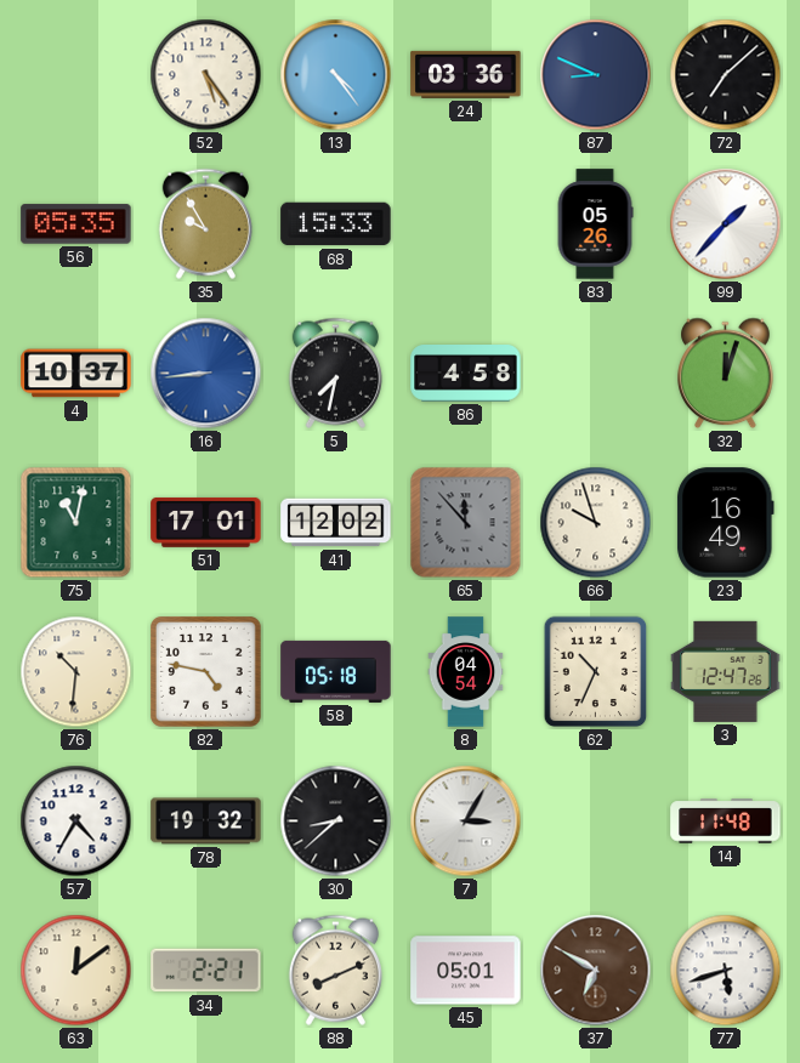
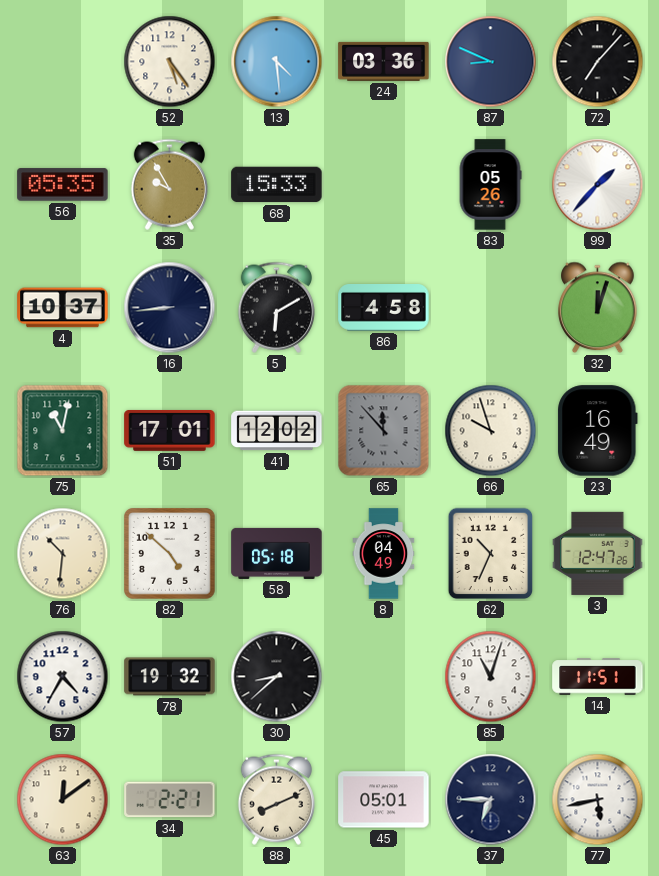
13: 4:24 -> 4:29 (277, 62)
72: 7:08 -> 7:07 (598, 62)
16 dial: blue -> navy (170, 308)
5: 7:32 -> 6:10 (276, 307)
82: 4:47 -> 4:52 (170, 554)
8: 04:54 -> 04:49 (384, 554)
7: 3:05 -> none (466, 822)
85: none -> 11:03 (491, 677)
14: 11:48 -> 11:51 (598, 677)
37: 6:50 -> 6:45 (491, 800)
37 dial: brown -> navy (491, 800)
77: 5:42 -> 5:43 (598, 800)
